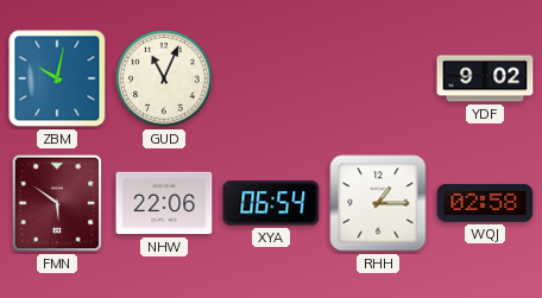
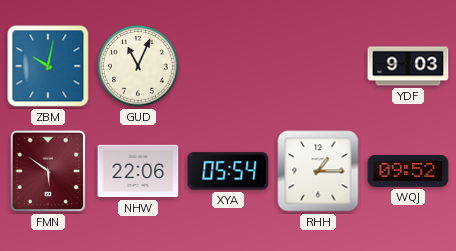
YDF: 9:02 -> 9:03 (408, 66)
XYA: 06:54 -> 05:54 (228, 171)
WQJ: 02:58 -> 09:52 (408, 171)
